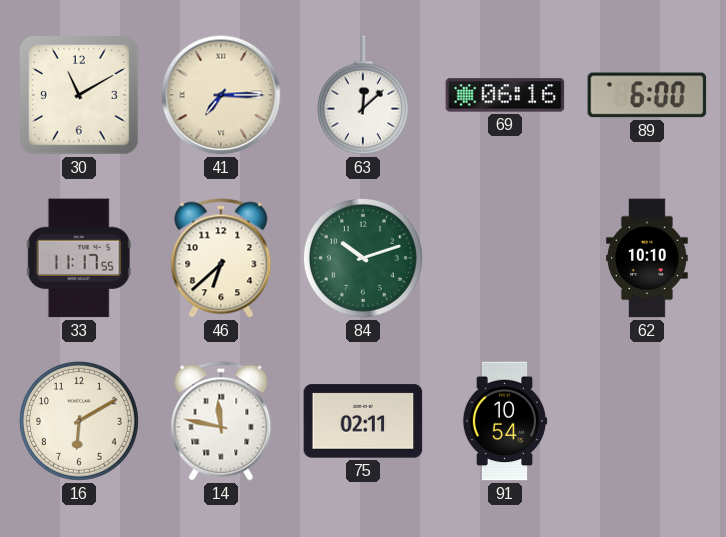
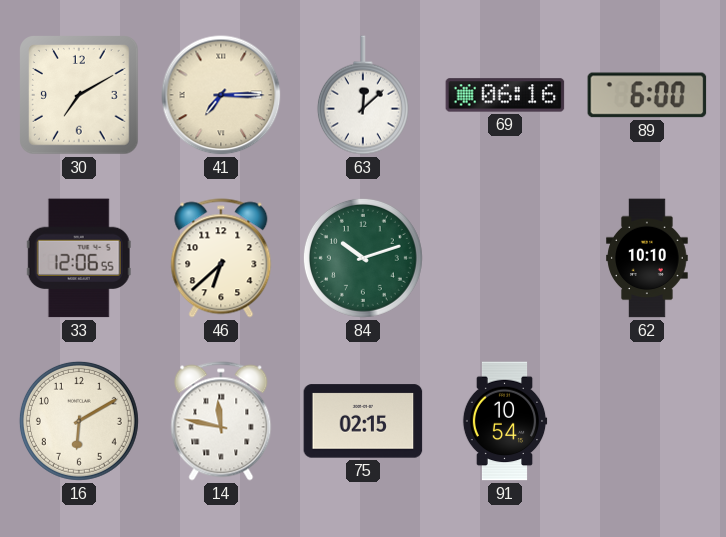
30: 11:10 -> 7:10 (79, 95)
33: 11:17 -> 12:06 (79, 258)
75: 02:11 -> 02:15 (363, 421)
